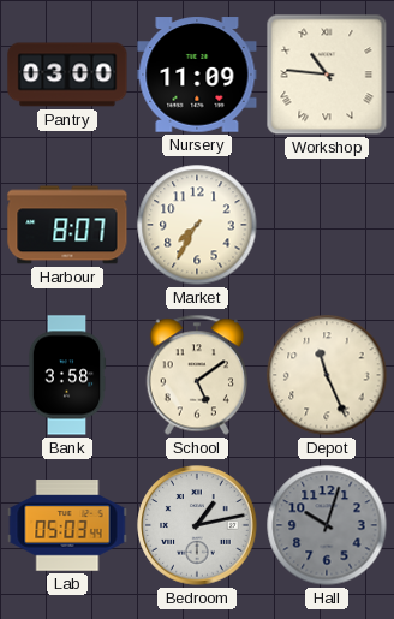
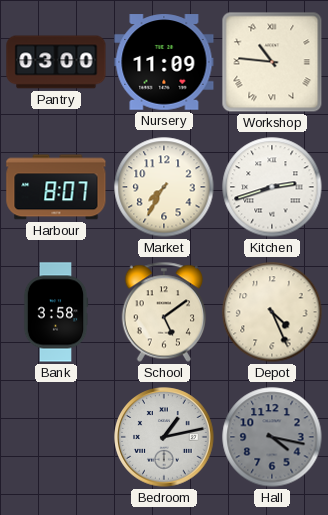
Kitchen: none -> 2:42 (272, 187)
Depot: 11:26 -> 4:26 (272, 312)
Lab: 05:03 -> none (67, 525)
Hall: 10:03 -> 4:17 (272, 437)
